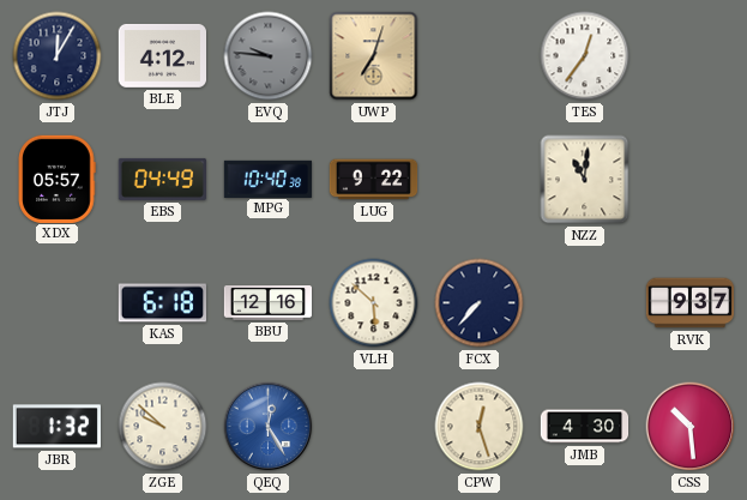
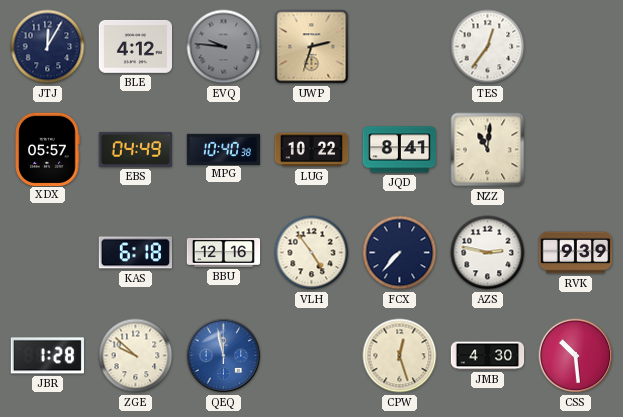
UWP: 7:03 -> 2:33 (312, 47)
LUG: 9:22 -> 10:22 (312, 150)
JQD: none -> 8:41 (399, 150)
VLH: 5:52 -> 4:54 (312, 253)
AZS: none -> 2:47 (488, 253)
RVK: 9:37 -> 9:39 (576, 253)
JBR: 1:32 -> 1:28 (47, 356)
QEQ: 12:25 -> 11:58 (224, 356)
